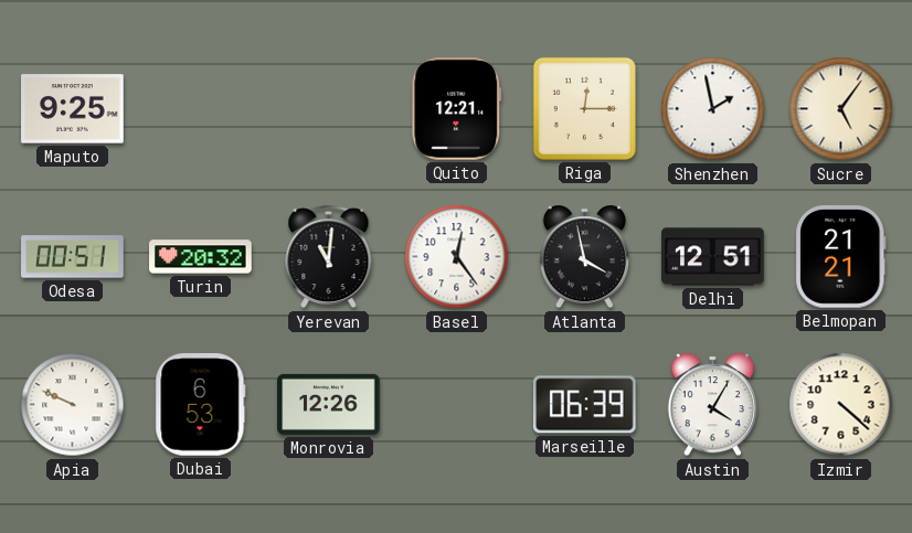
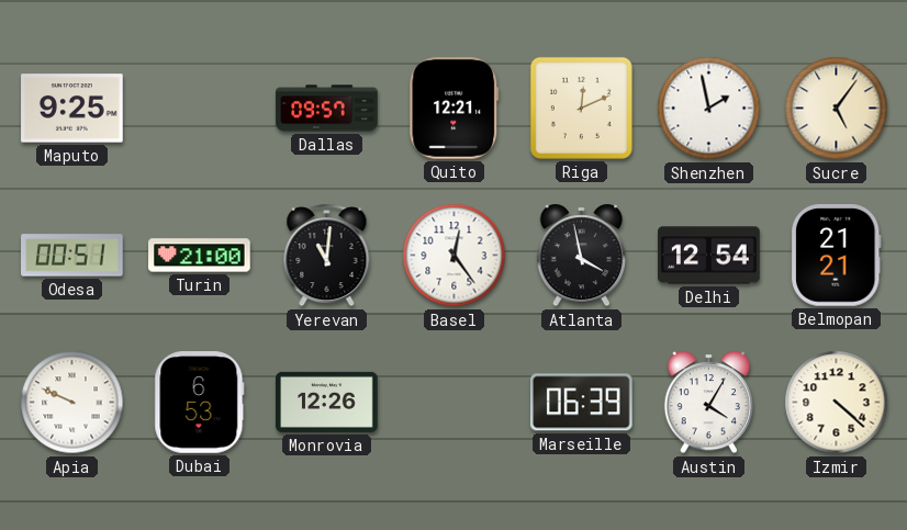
Dallas: none -> 09:57 (327, 109)
Riga: 12:15 -> 12:11 (581, 108)
Turin: 20:32 -> 21:00 (200, 256)
Delhi: 12:51 -> 12:54 (709, 256)
